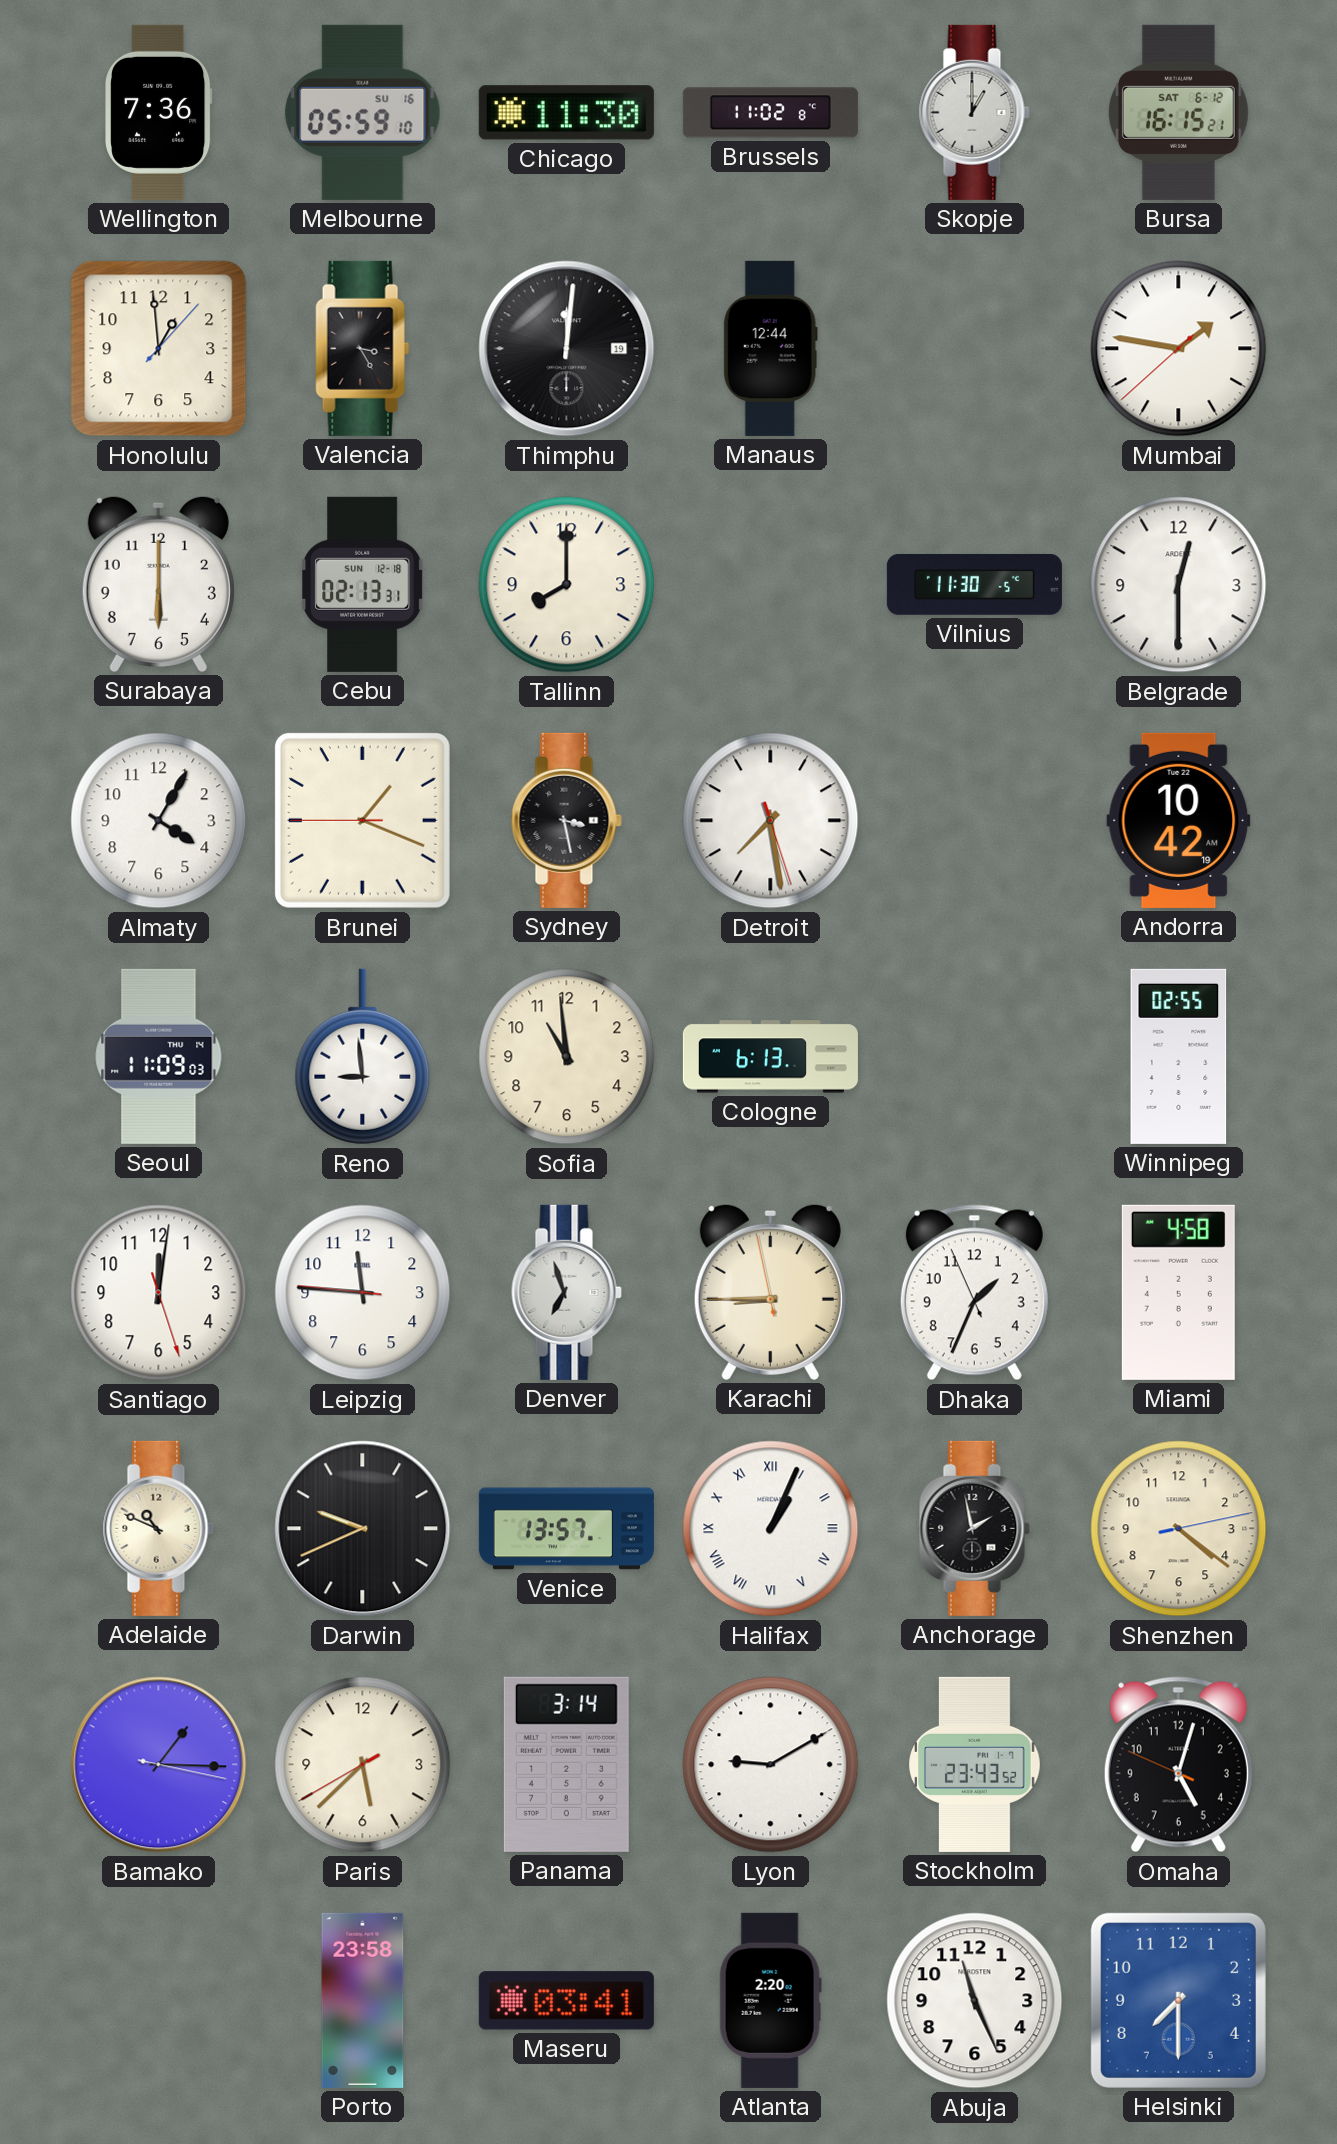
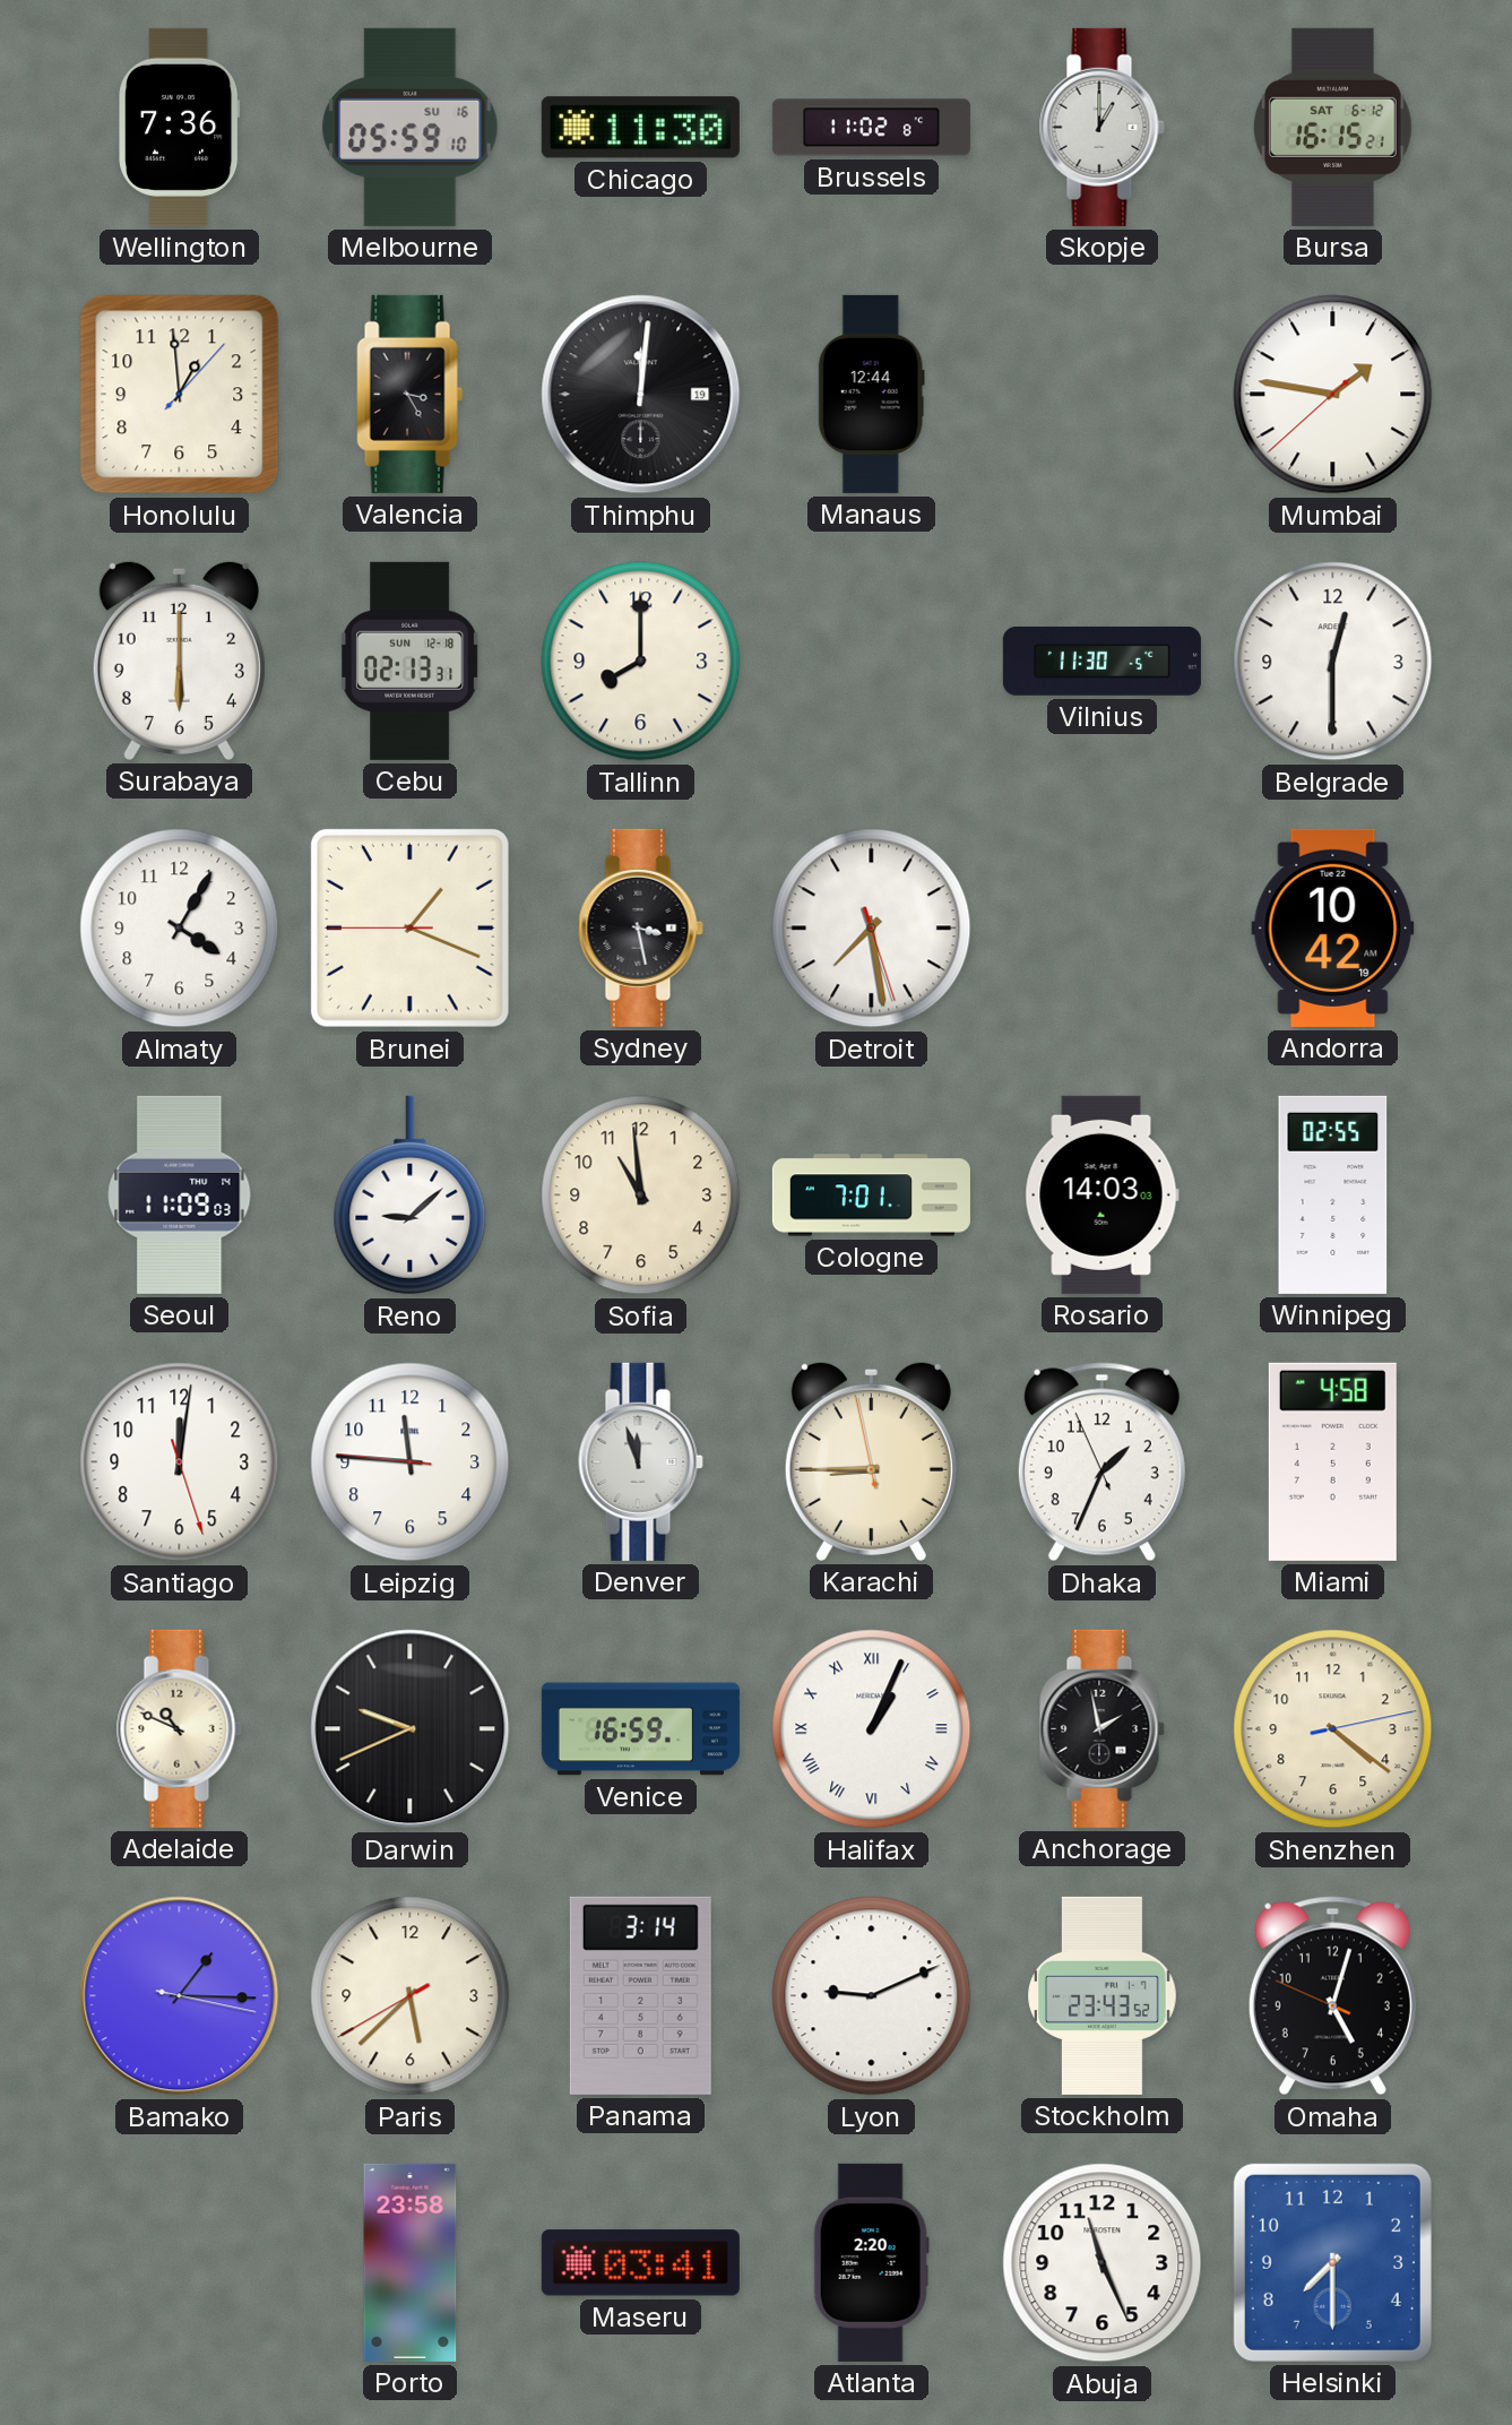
Reno: 8:59 -> 9:08 (411, 1196)
Cologne: 6:13 -> 7:01 (871, 1196)
Rosario: none -> 14:03 (1101, 1194)
Denver: 6:57 -> 11:57 (640, 1461)
Venice: 13:57 -> 16:59 (640, 1729)
Lyon: 9:10 -> 9:11 (872, 1996)
